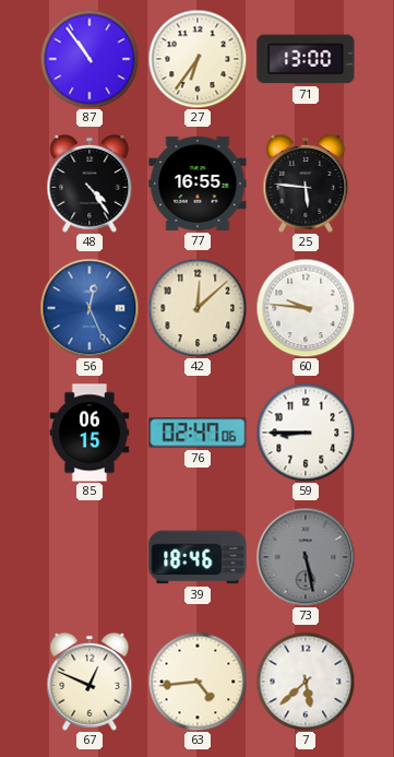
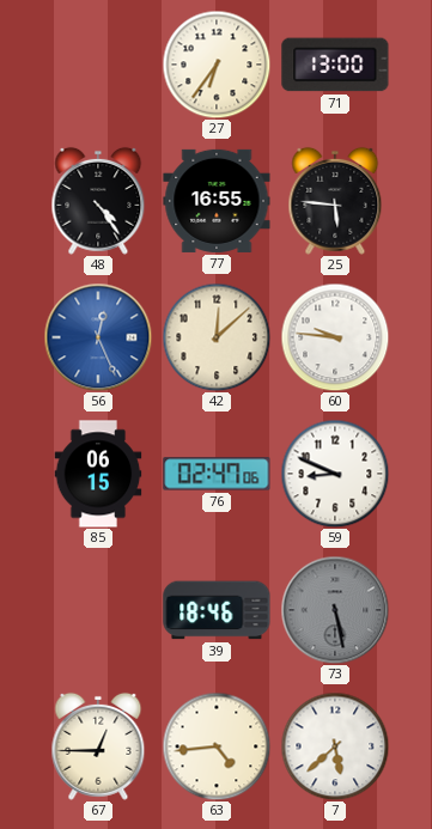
87: 10:54 -> none (89, 59)
59: 8:45 -> 8:49 (335, 474)
67: 12:49 -> 12:45 (98, 746)
